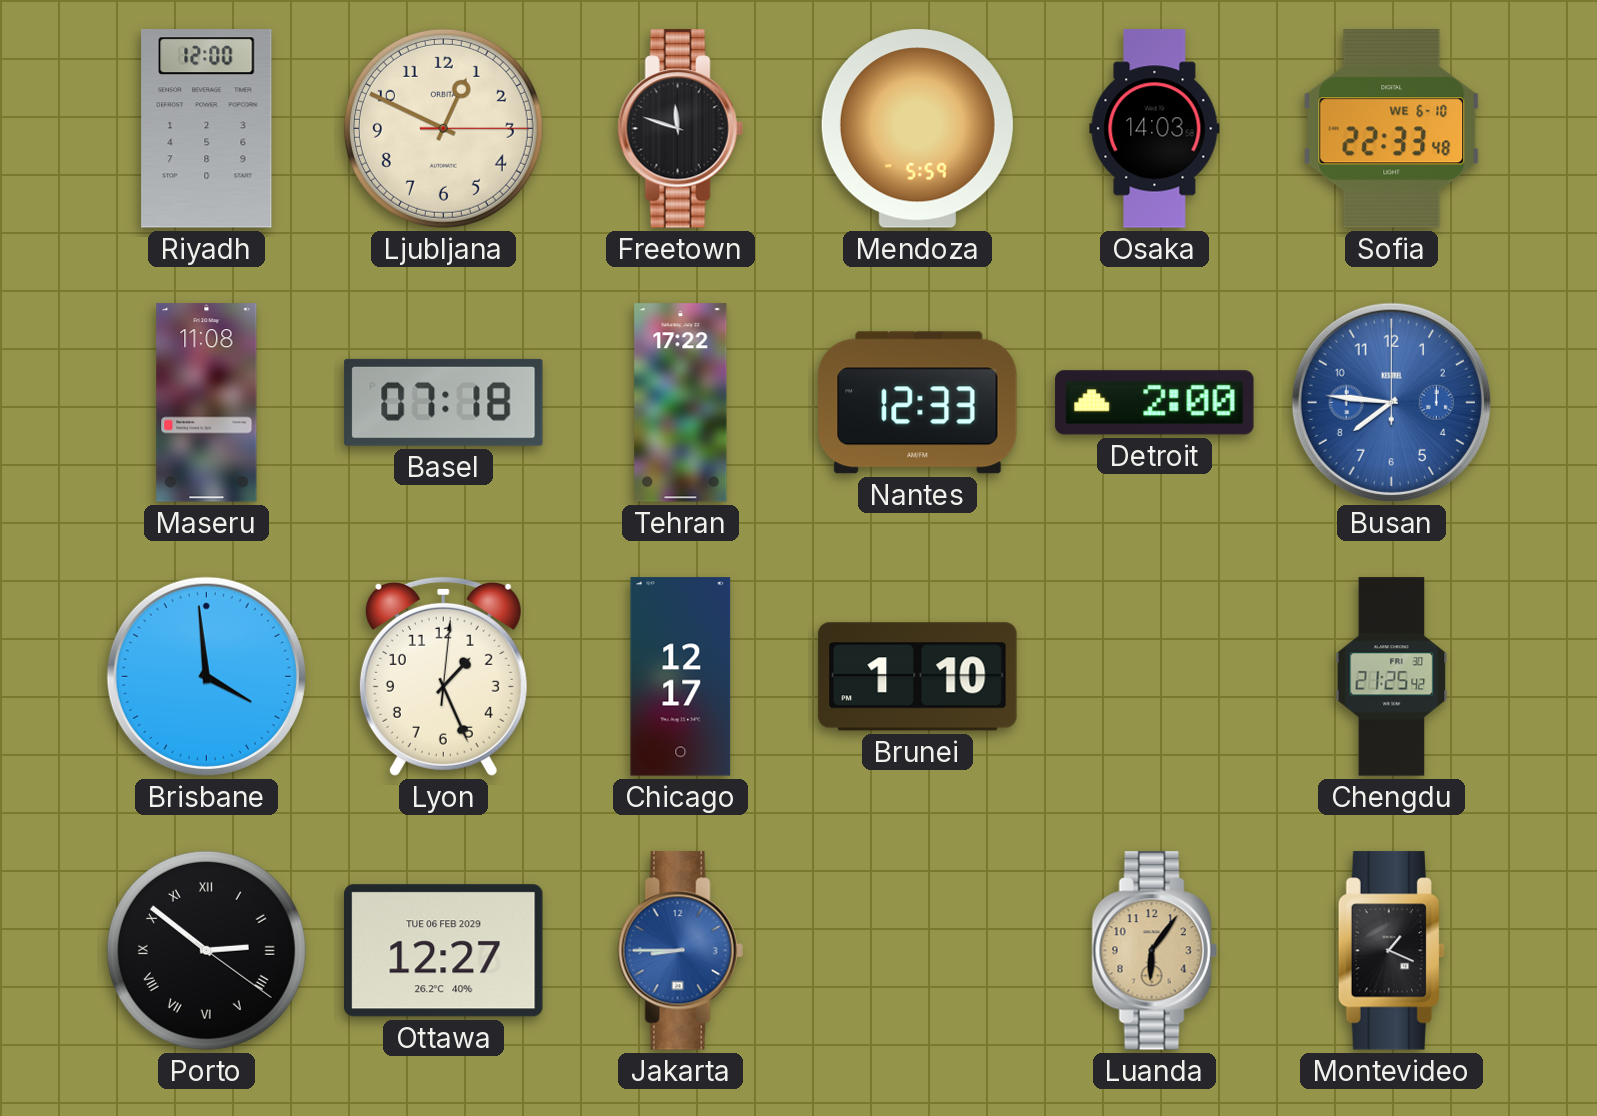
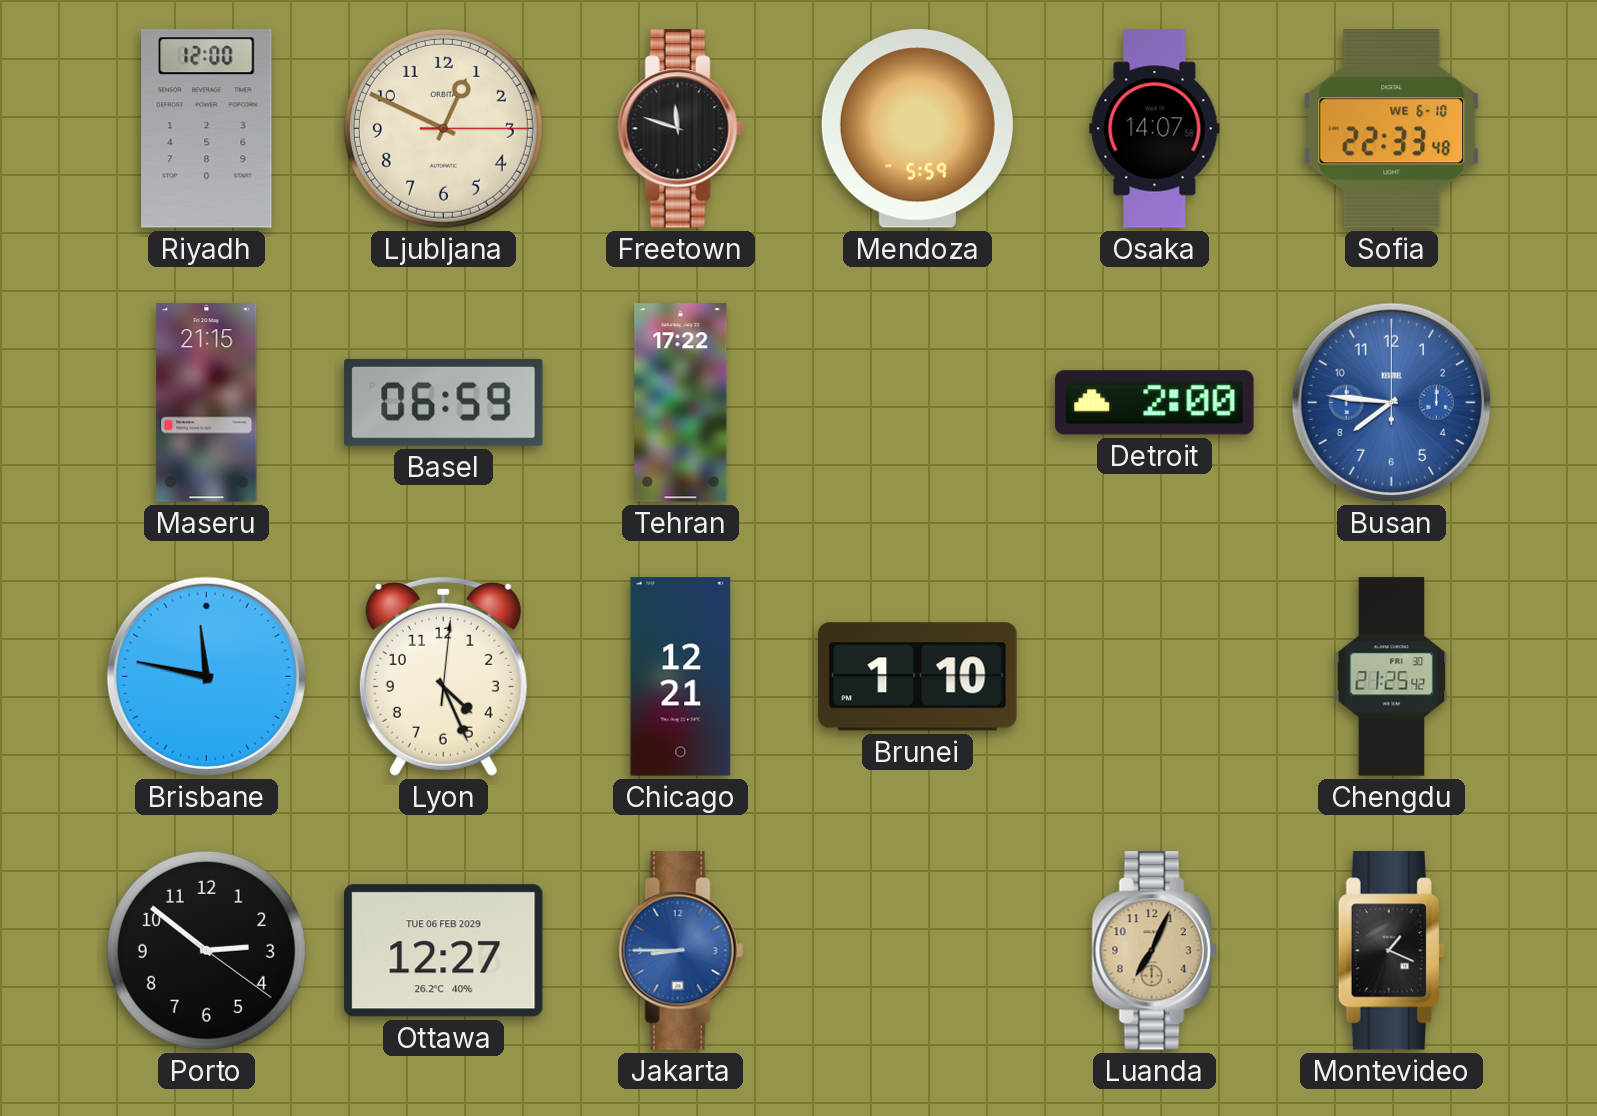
Osaka: 14:03 -> 14:07 (1155, 129)
Maseru: 11:08 -> 21:15 (207, 403)
Basel: 07:18 -> 06:59 (444, 402)
Nantes: 12:33 -> none (918, 403)
Brisbane: 3:59 -> 11:47 (206, 676)
Lyon: 1:26 -> 4:26 (443, 676)
Chicago: 12:17 -> 12:21 (681, 677)
Porto numerals: Roman -> Arabic (206, 950)
Luanda: 6:06 -> 7:04 (1154, 951)
